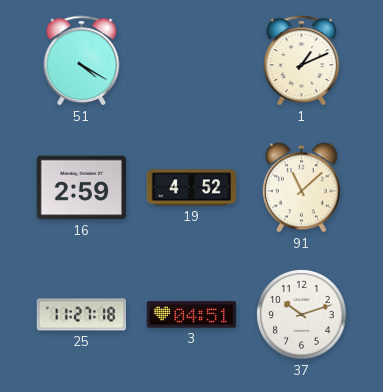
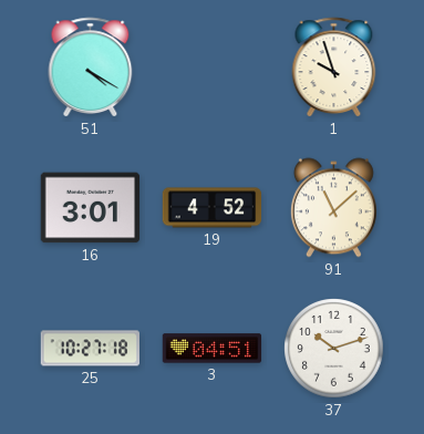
1: 1:11 -> 9:57 (334, 68)
16: 2:59 -> 3:01 (91, 208)
25: 11:27 -> 10:27 (90, 349)
